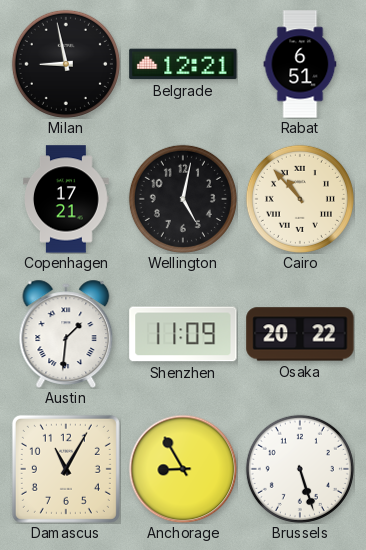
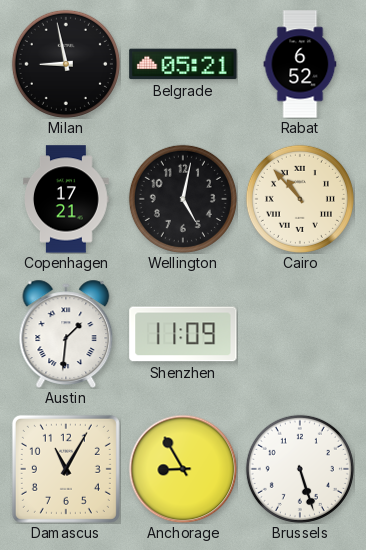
Belgrade: 12:21 -> 05:21 (183, 64)
Rabat: 6:51 -> 6:52 (300, 64)
Osaka: 20:22 -> none (300, 334)
